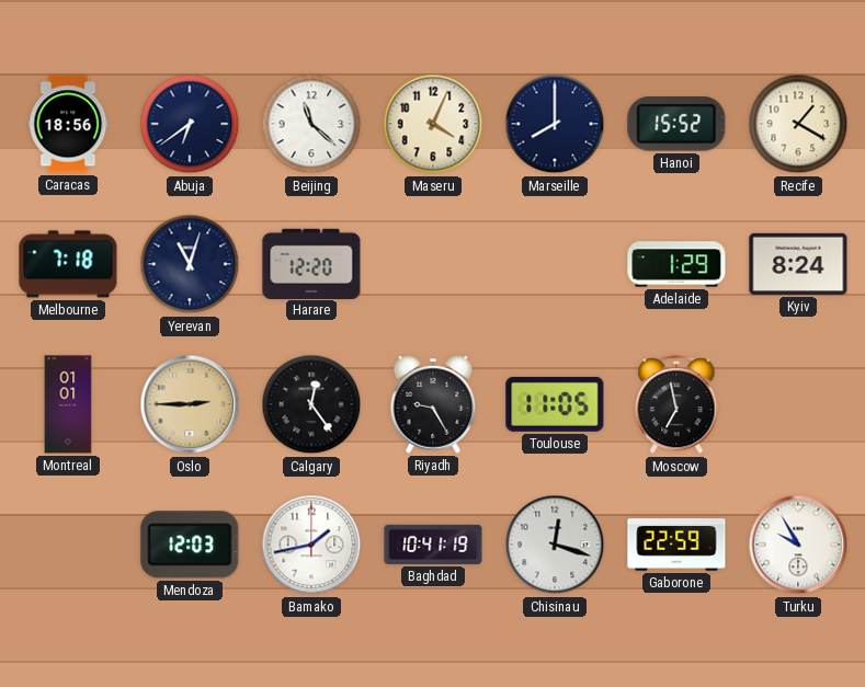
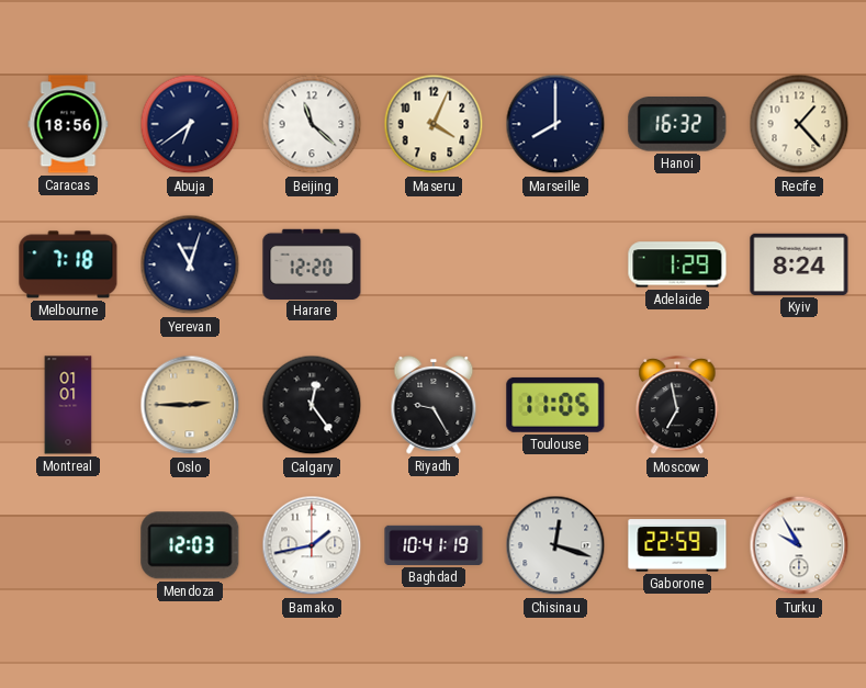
Hanoi: 15:52 -> 16:32 (677, 125)
Recife: 1:20 -> 1:23 (799, 124)
